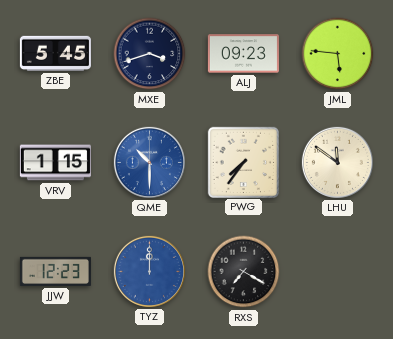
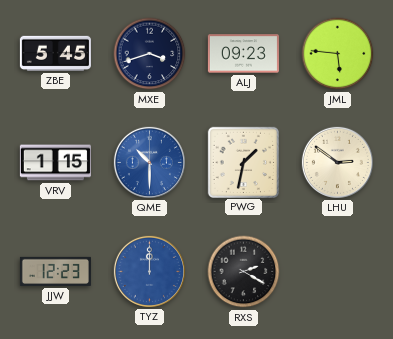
PWG: 7:36 -> 1:32 (243, 162)
LHU: 11:51 -> 2:51 (337, 162)
RXS: 7:20 -> 2:20 (244, 272)
